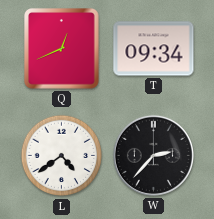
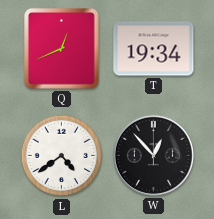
T: 09:34 -> 19:34 (154, 49)
W: 2:37 -> 12:53 (153, 155)
